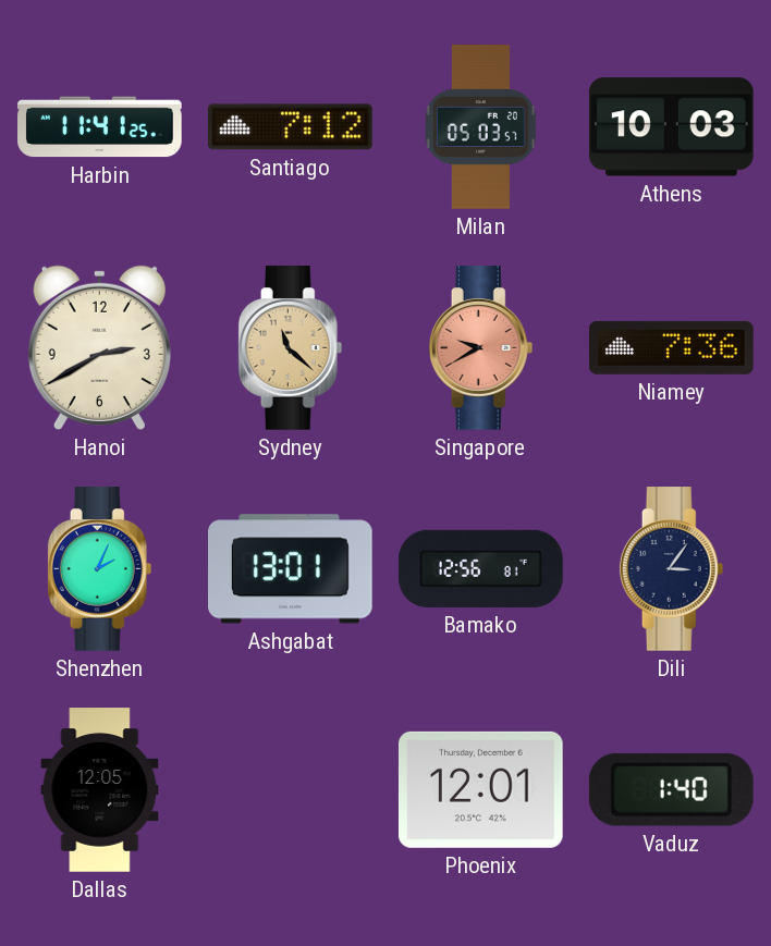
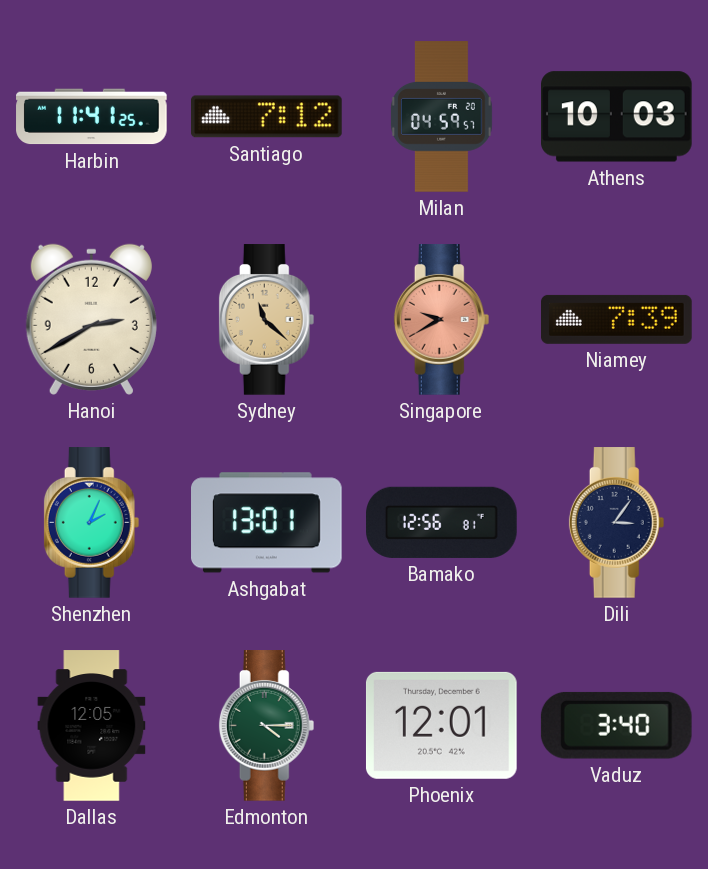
Milan: 05:03 -> 04:59 (442, 117)
Niamey: 7:36 -> 7:39 (617, 319)
Edmonton: none -> 4:15 (267, 726)
Vaduz: 1:40 -> 3:40 (616, 725)
